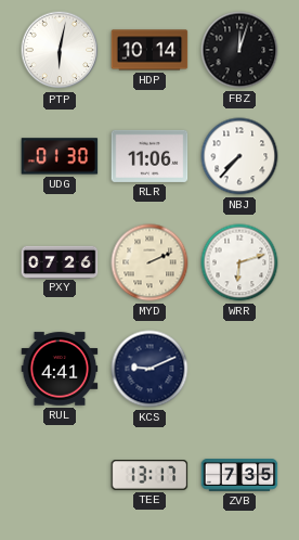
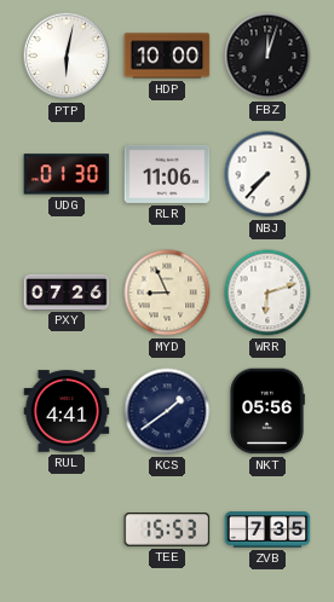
HDP: 10:14 -> 10:00 (167, 56)
MYD: 2:11 -> 8:56 (167, 293)
KCS: 9:11 -> 1:39 (167, 411)
NKT: none -> 05:56 (267, 411)
TEE: 13:17 -> 15:53 (167, 529)
